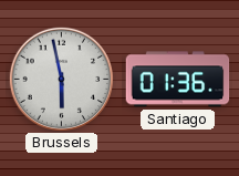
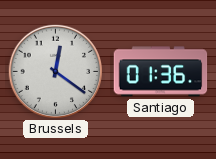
Brussels: 5:58 -> 12:21 (55, 71)
